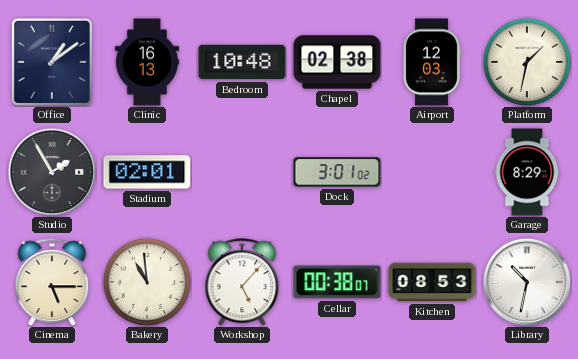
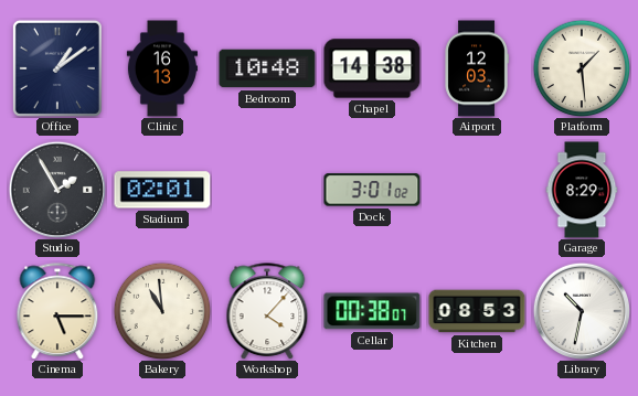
Chapel: 02:38 -> 14:38 (372, 68)
Platform: 1:32 -> 1:29 (582, 68)
Workshop: 5:07 -> 4:07 (267, 311)
